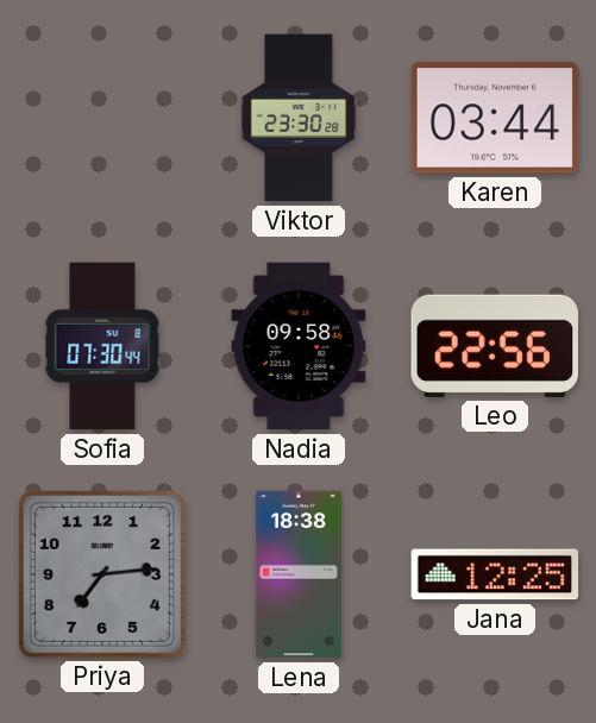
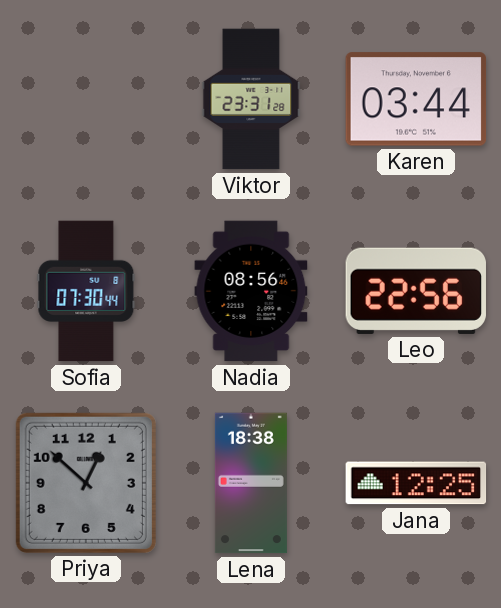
Viktor: 23:30 -> 23:31 (251, 99)
Nadia: 09:58 -> 08:56 (251, 291)
Priya: 7:14 -> 12:52 (86, 483)
